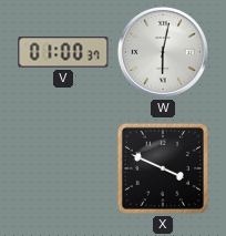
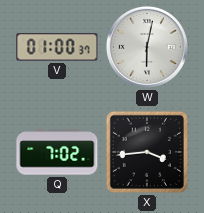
Q: none -> 7:02 (57, 152)
X: 3:49 -> 3:44 (147, 152)
